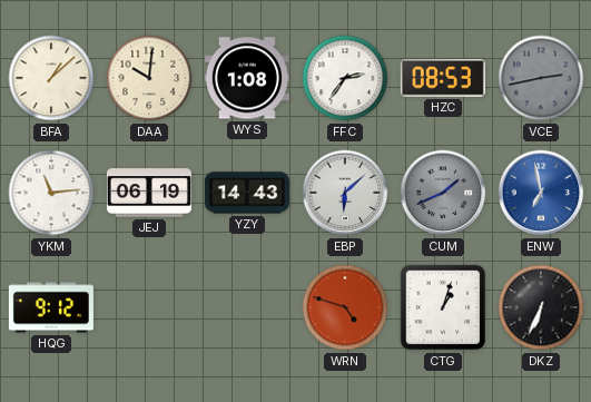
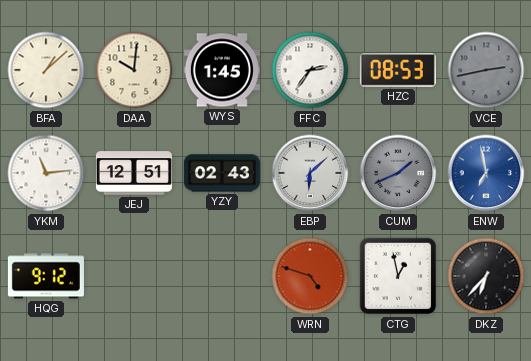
WYS: 1:08 -> 1:45 (222, 70)
JEJ: 06:19 -> 12:51 (134, 173)
YZY: 14:43 -> 02:43 (222, 173)
CTG: 1:03 -> 12:58 (398, 276)
DKZ: 6:34 -> 6:37 (486, 276)
